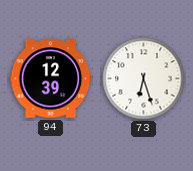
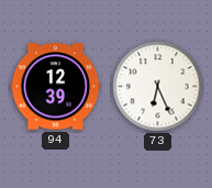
73: 6:27 -> 6:26 (158, 87)
